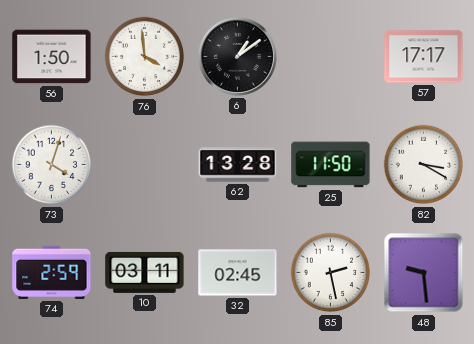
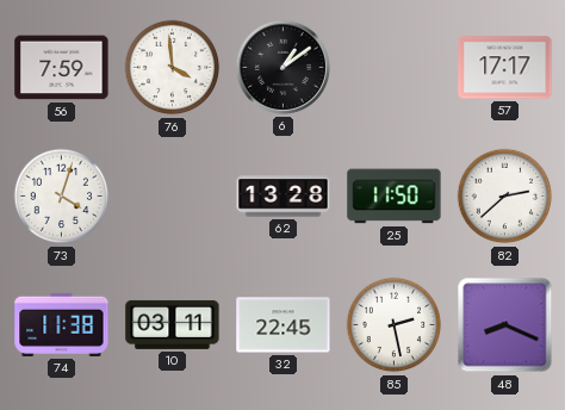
56: 1:50 -> 7:59 (62, 68)
82: 3:20 -> 2:38 (505, 197)
74: 2:59 -> 11:38 (62, 324)
32: 02:45 -> 22:45 (284, 325)
48: 9:29 -> 8:19 (505, 325)
